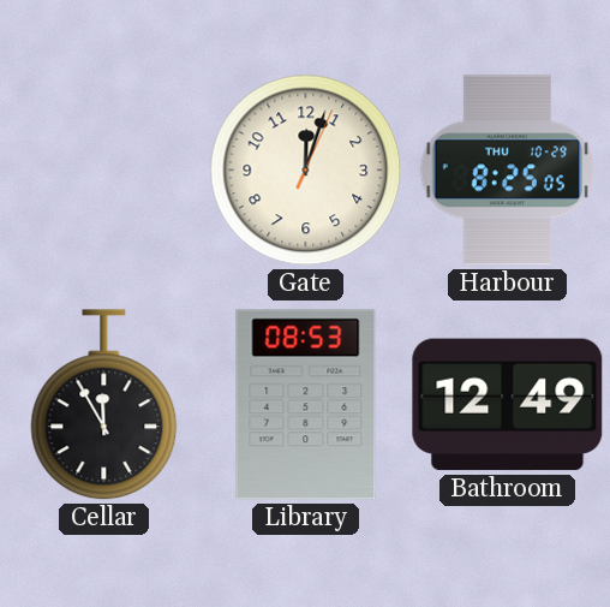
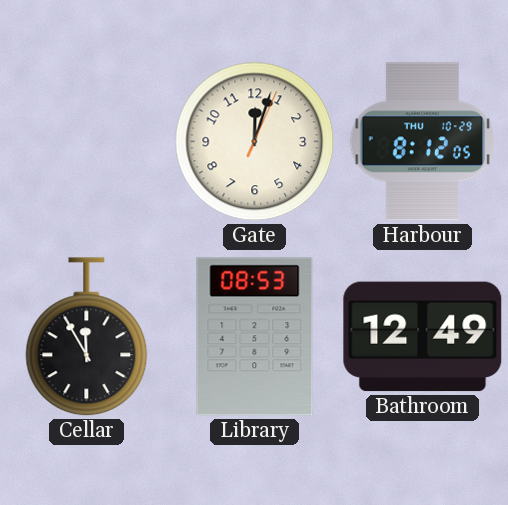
Harbour: 8:25 -> 8:12 (423, 142)
